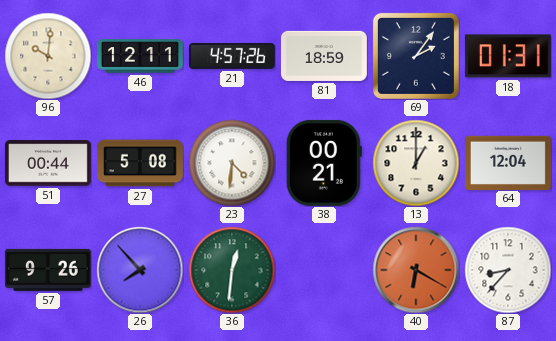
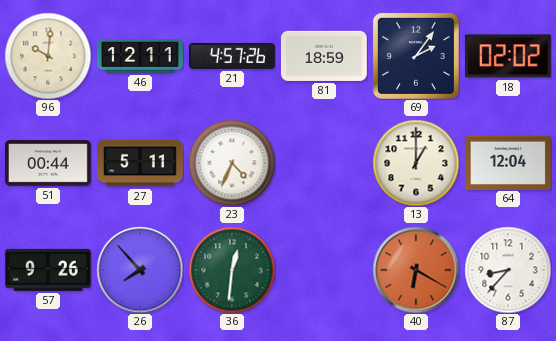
18: 01:31 -> 02:02 (508, 56)
27: 5:08 -> 5:11 (140, 163)
23: 4:31 -> 4:34 (232, 163)
38: 00:21 -> none (324, 163)
